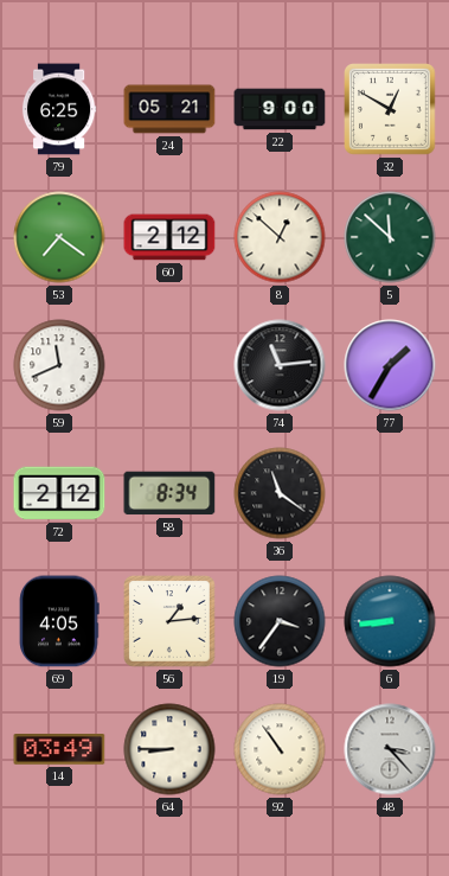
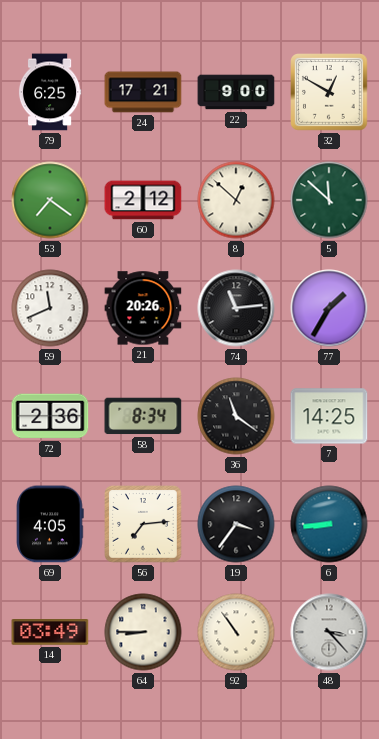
24: 05:21 -> 17:21 (143, 92)
21: none -> 20:26 (143, 308)
72: 2:12 -> 2:36 (50, 416)
7: none -> 14:25 (329, 416)
56: 1:14 -> 7:14 (144, 525)
